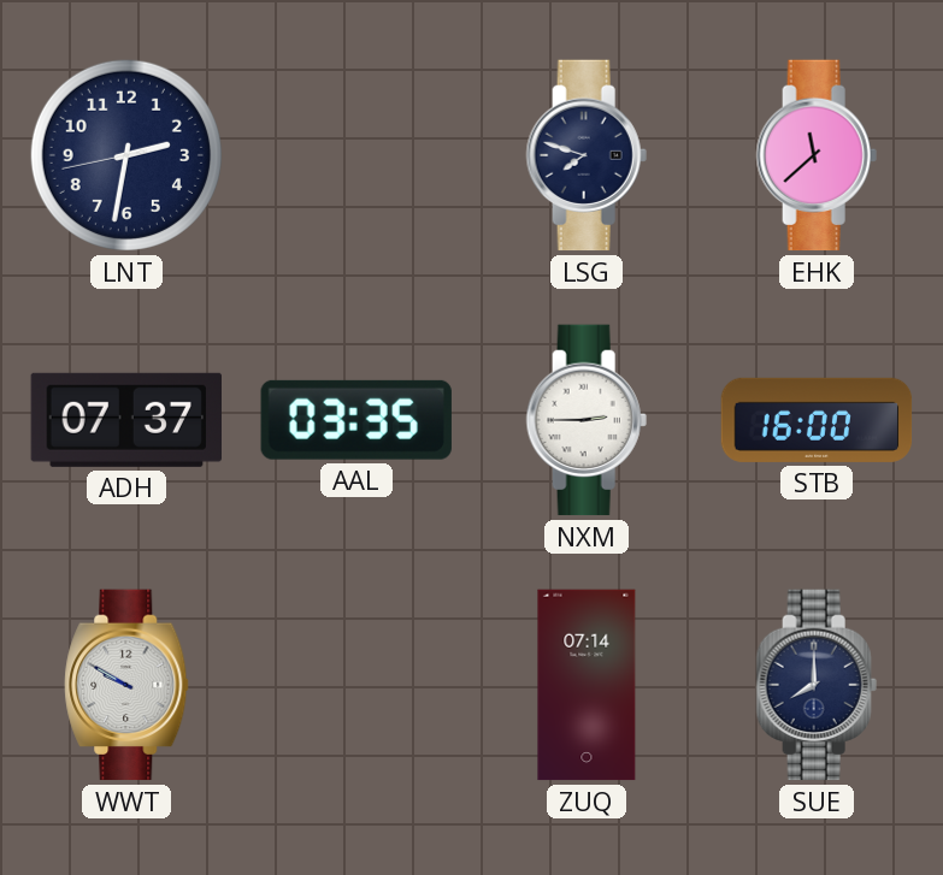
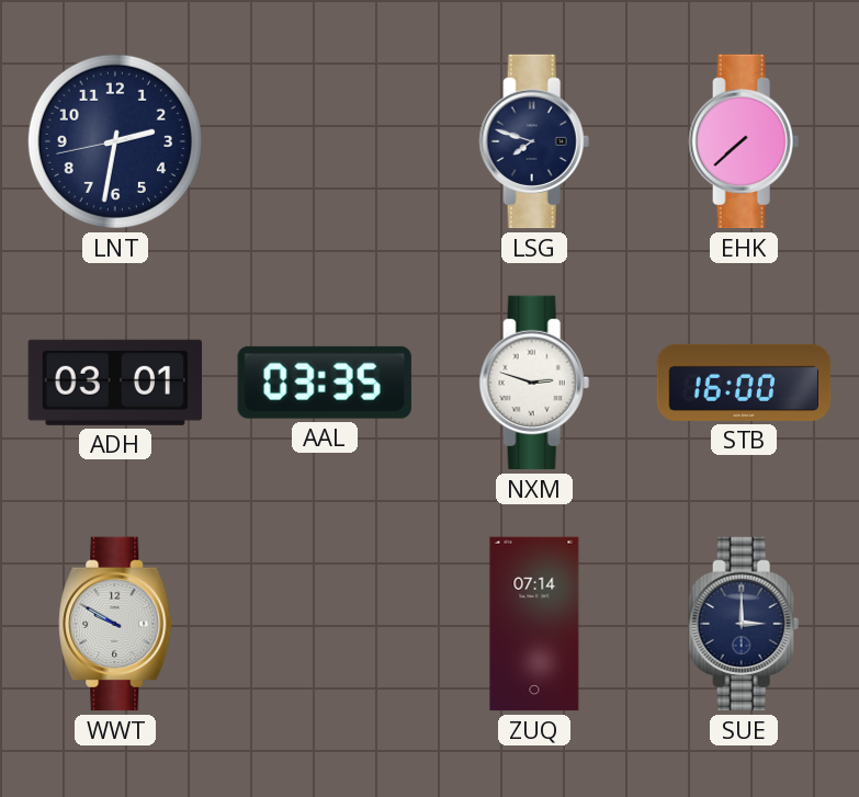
EHK: 11:38 -> 7:38 (744, 141)
ADH: 07:37 -> 03:01 (114, 383)
NXM: 2:45 -> 2:48 (534, 383)
SUE: 8:00 -> 3:00 (744, 624)
